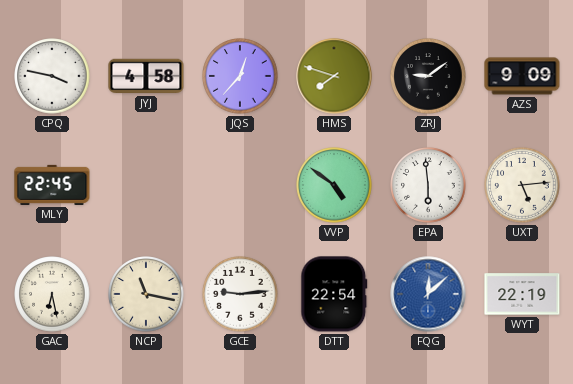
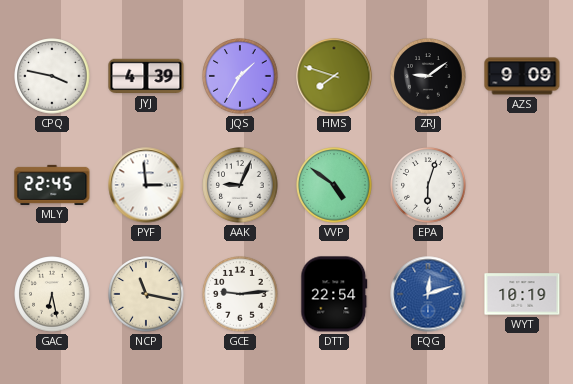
JYJ: 4:58 -> 4:39 (146, 76)
JQS: 12:37 -> 1:35 (240, 76)
PYF: none -> 2:59 (146, 185)
AAK: none -> 9:04 (240, 185)
EPA: 5:59 -> 6:03 (428, 185)
UXT: 5:14 -> none (522, 185)
FQG: 12:08 -> 12:12 (428, 294)
WYT: 22:19 -> 10:19 (522, 294)
